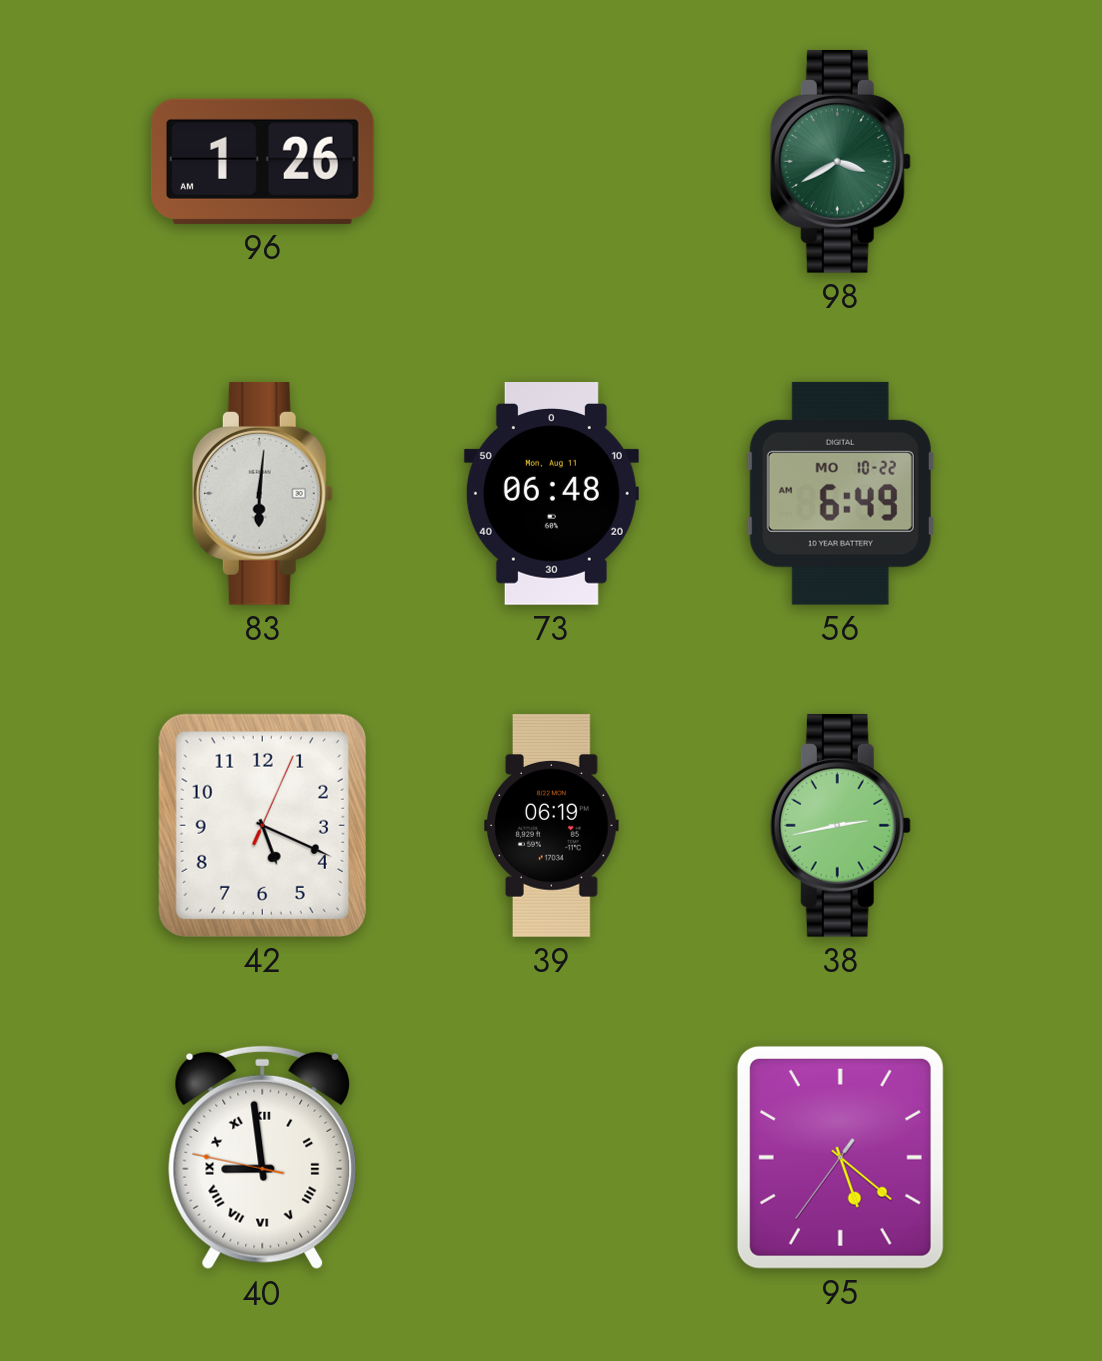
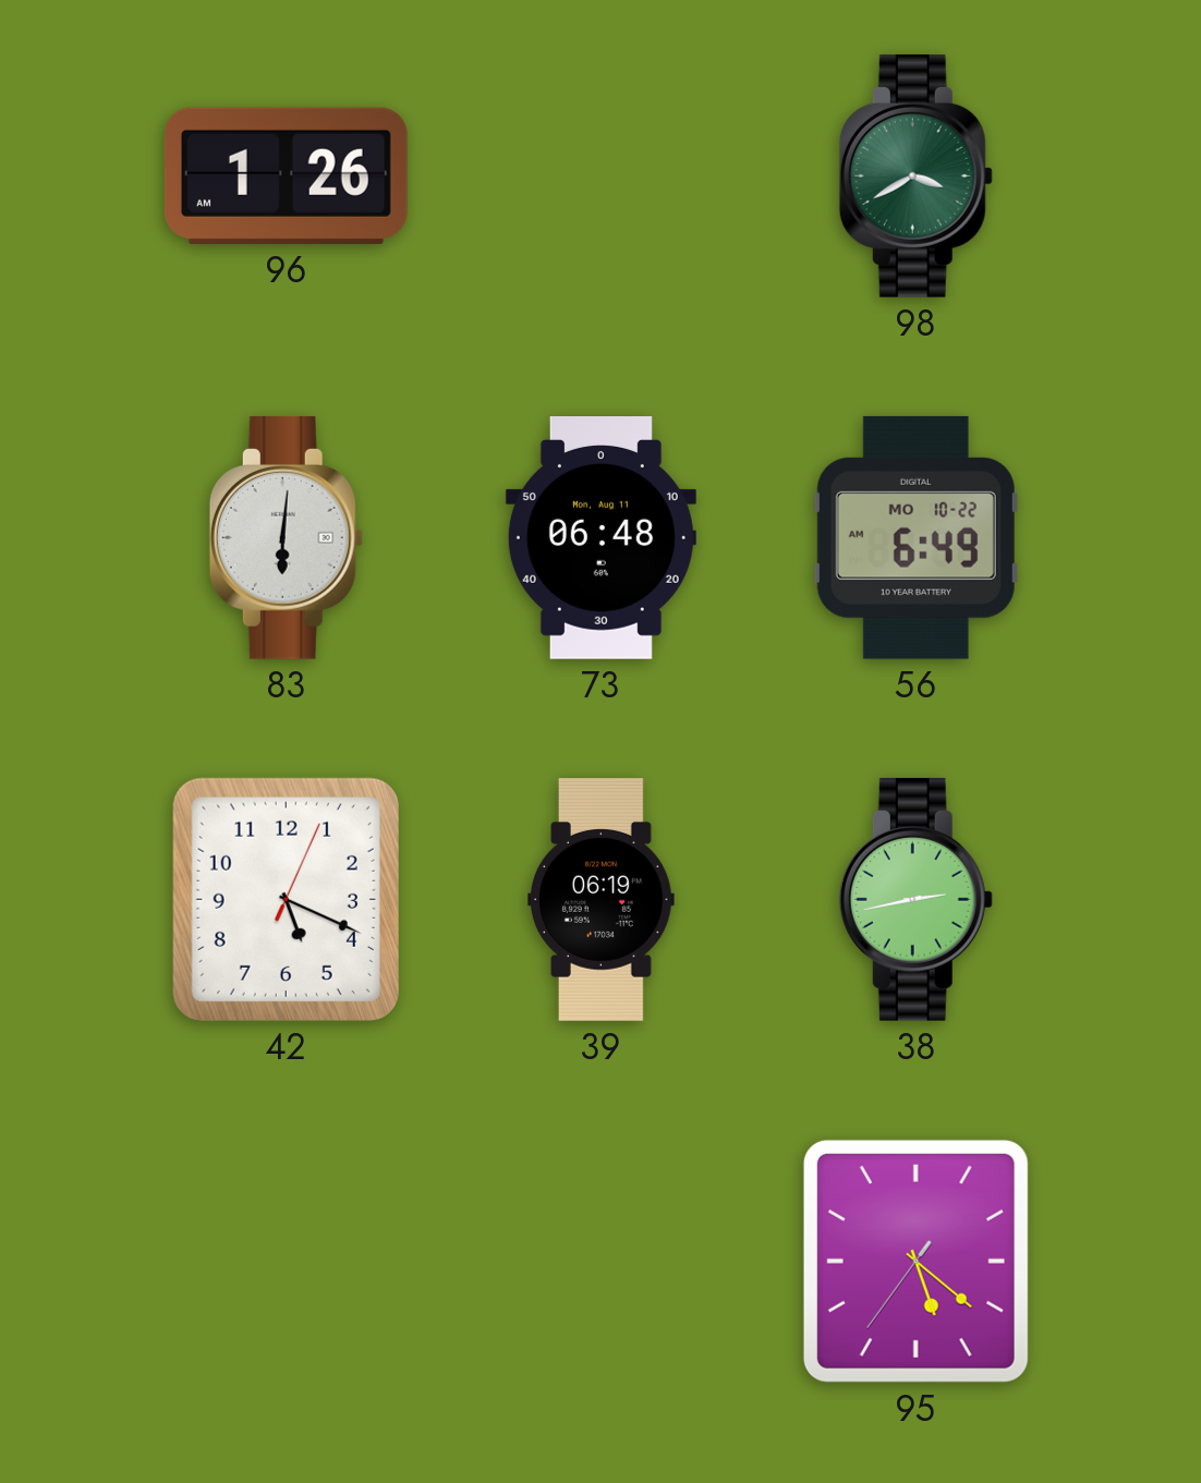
40: 8:58 -> none (263, 1158)
